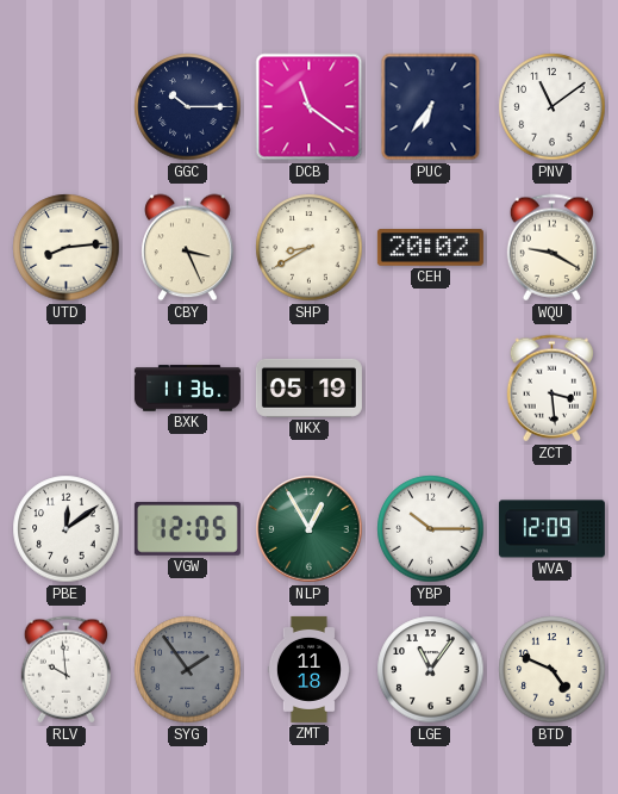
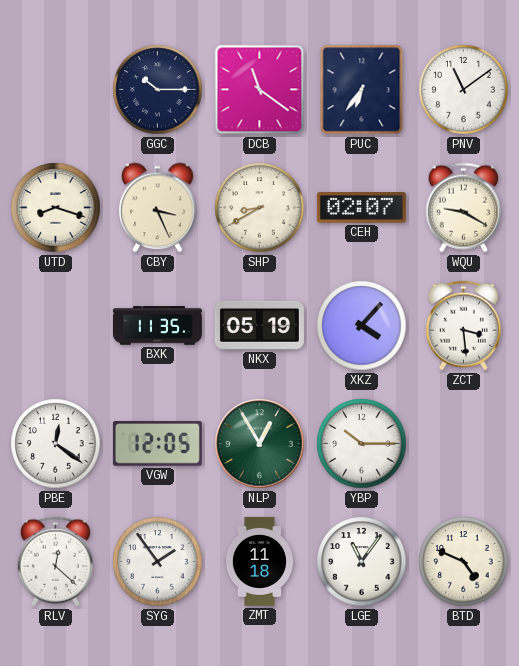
UTD: 8:14 -> 8:18 (56, 208)
CEH: 20:02 -> 02:07 (361, 208)
BXK: 11:36 -> 11:35 (157, 326)
XKZ: none -> 4:07 (362, 326)
PBE: 12:09 -> 12:21 (56, 444)
WVA: 12:09 -> none (551, 529)
RLV: 9:59 -> 12:22 (55, 562)
SYG dial: grey -> white (158, 562)
